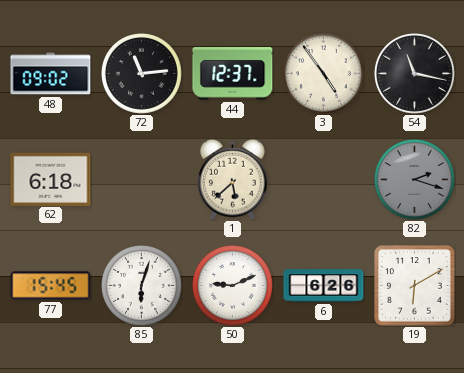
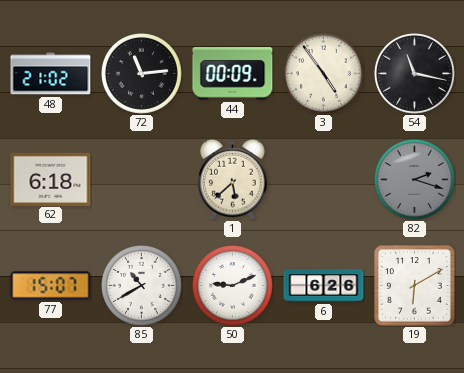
48: 09:02 -> 21:02 (51, 74)
44: 12:37 -> 00:09 (233, 74)
77: 15:45 -> 15:07 (51, 286)
85: 6:03 -> 10:40 (141, 285)
